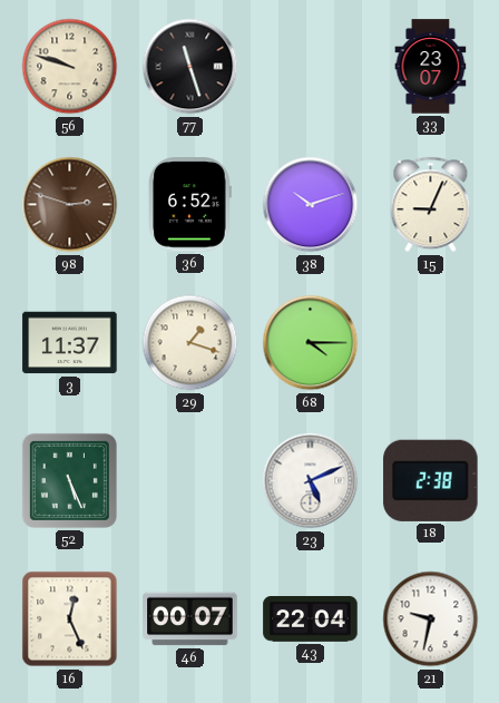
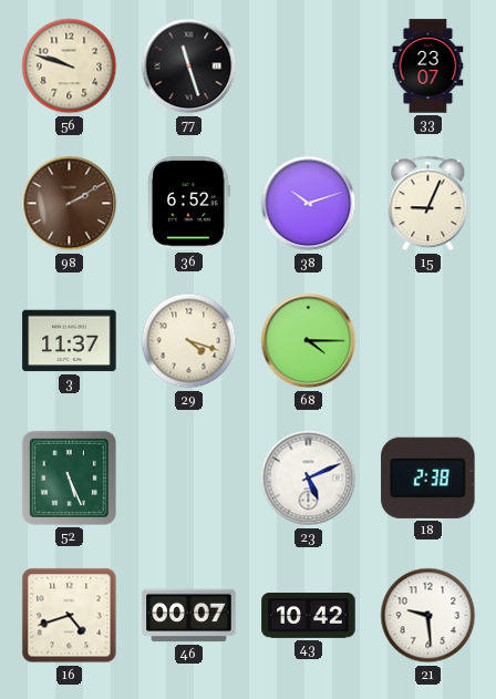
98: 2:48 -> 2:10 (70, 204)
29: 1:18 -> 4:18 (189, 341)
16: 12:26 -> 4:42 (70, 616)
43: 22:04 -> 10:42 (309, 616)
21: 9:32 -> 9:29 (428, 616)
